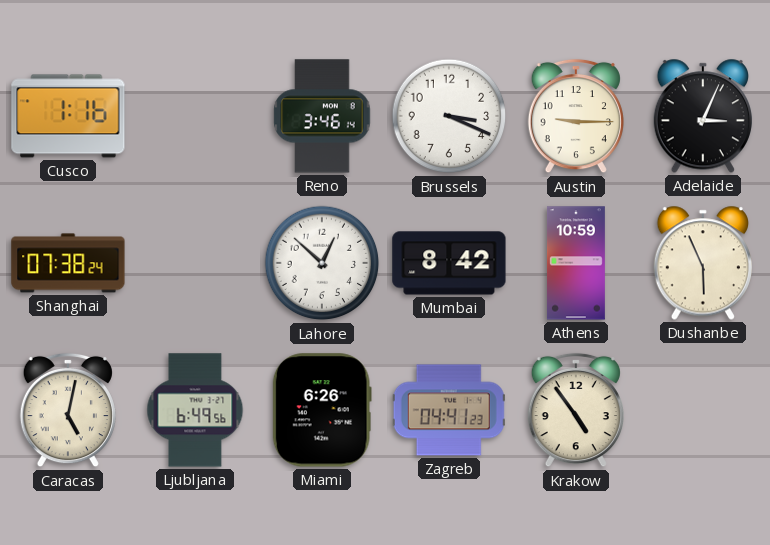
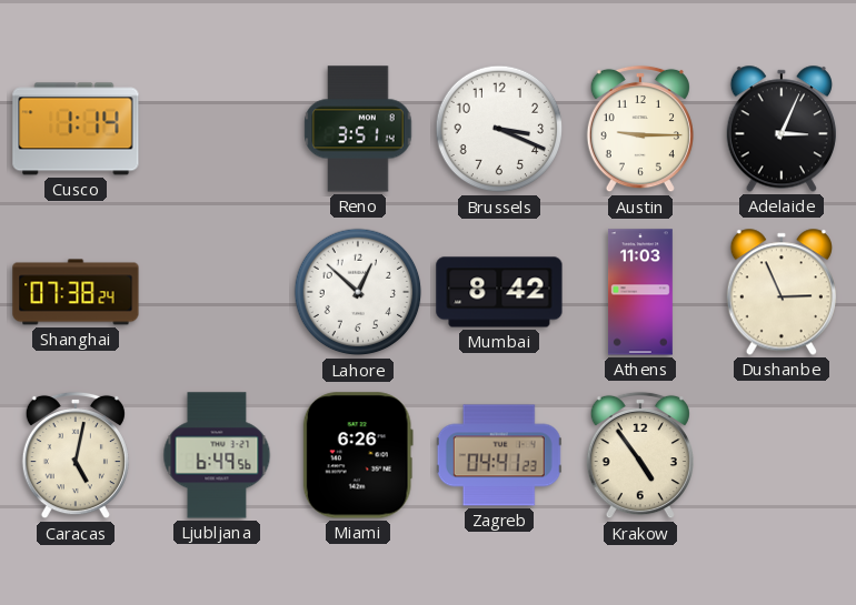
Cusco: 1:16 -> 1:14 (76, 129)
Reno: 3:46 -> 3:51 (358, 129)
Athens: 10:59 -> 11:03 (640, 292)
Dushanbe: 5:56 -> 2:56 (782, 292)
